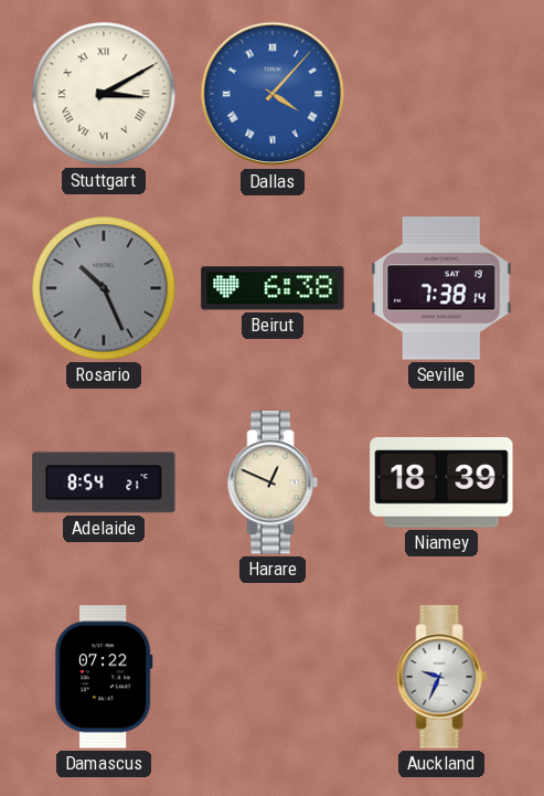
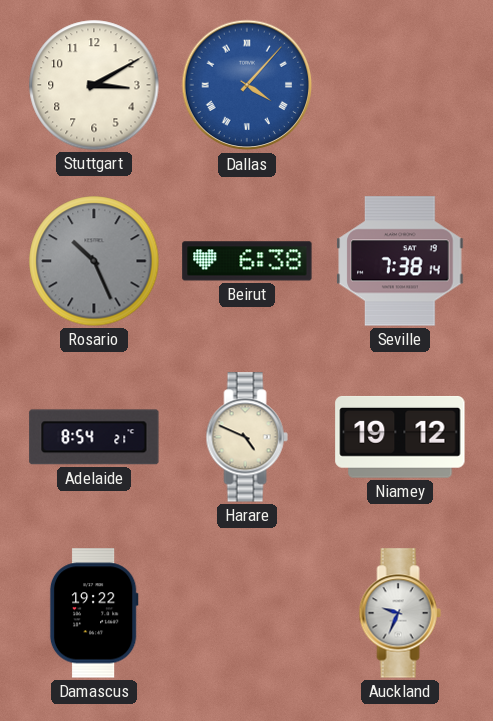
Stuttgart numerals: Roman -> Arabic (94, 85)
Harare: 12:49 -> 4:49 (247, 437)
Niamey: 18:39 -> 19:12 (400, 437)
Damascus: 07:22 -> 19:22 (94, 613)
